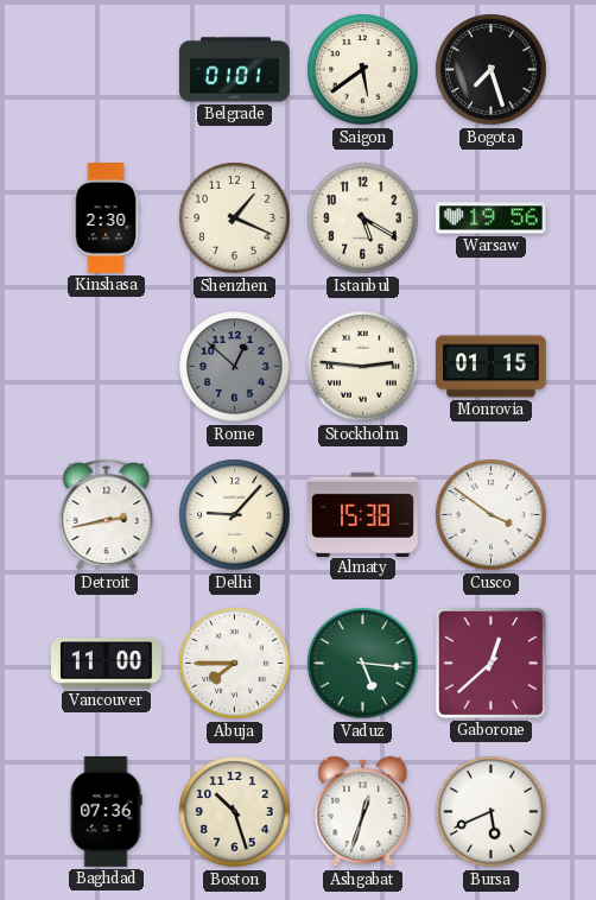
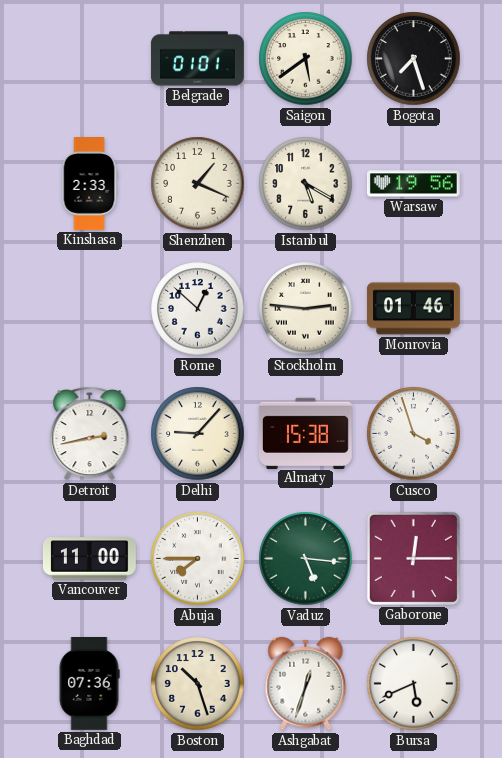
Kinshasa: 2:30 -> 2:33 (89, 184)
Rome dial: grey -> white (198, 309)
Monrovia: 01:15 -> 01:46 (414, 309)
Cusco: 3:51 -> 3:57 (414, 434)
Gaborone: 12:38 -> 12:15 (413, 558)
